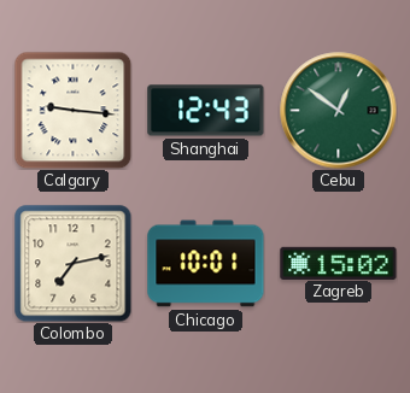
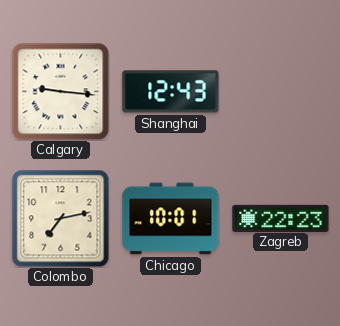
Cebu: 12:51 -> none (339, 111)
Zagreb: 15:02 -> 22:23 (281, 218)
